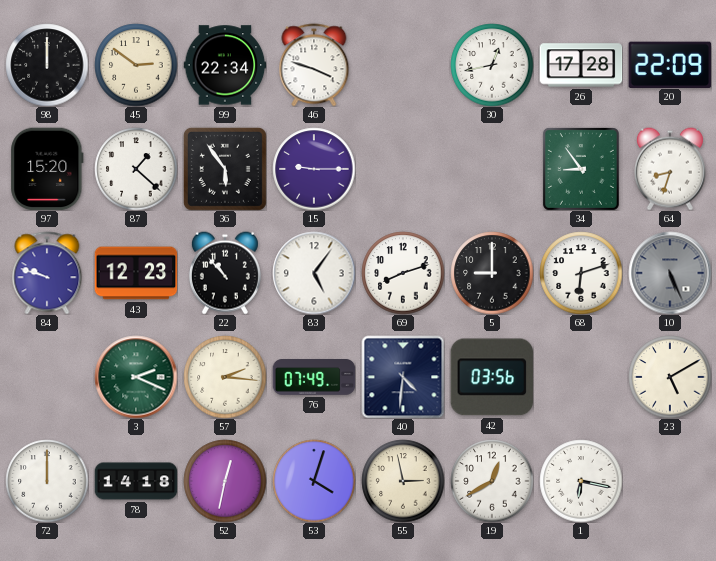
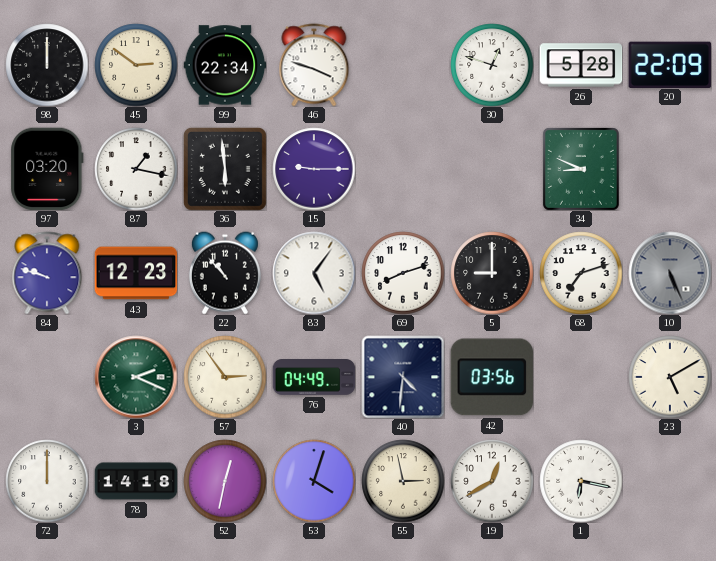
30: 12:43 -> 12:48 (492, 65)
26: 17:28 -> 5:28 (581, 65)
97: 15:20 -> 03:20 (47, 169)
87: 1:22 -> 1:17 (136, 169)
36: 5:54 -> 5:59 (225, 169)
34: 8:54 -> 8:49 (581, 169)
64: 8:33 -> none (670, 169)
68: 6:12 -> 7:12 (581, 273)
57: 2:16 -> 2:54 (225, 377)
76: 07:49 -> 04:49 (314, 377)
